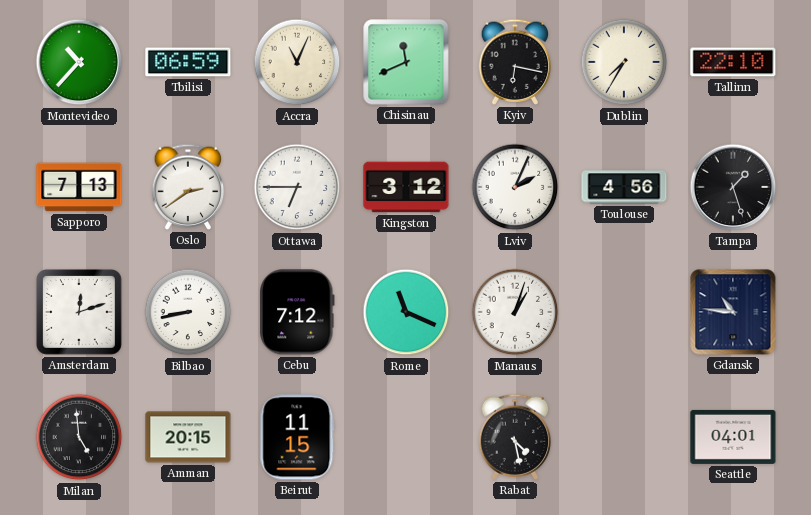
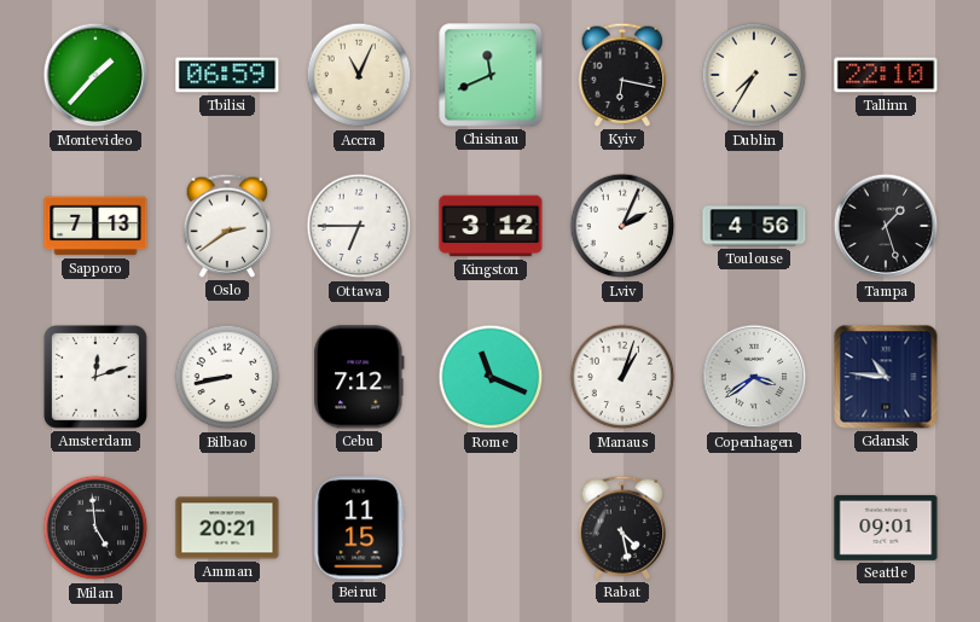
Montevideo: 10:37 -> 1:37 (95, 75)
Copenhagen: none -> 3:39 (754, 377)
Amman: 20:15 -> 20:21 (227, 528)
Seattle: 04:01 -> 09:01 (886, 528)
